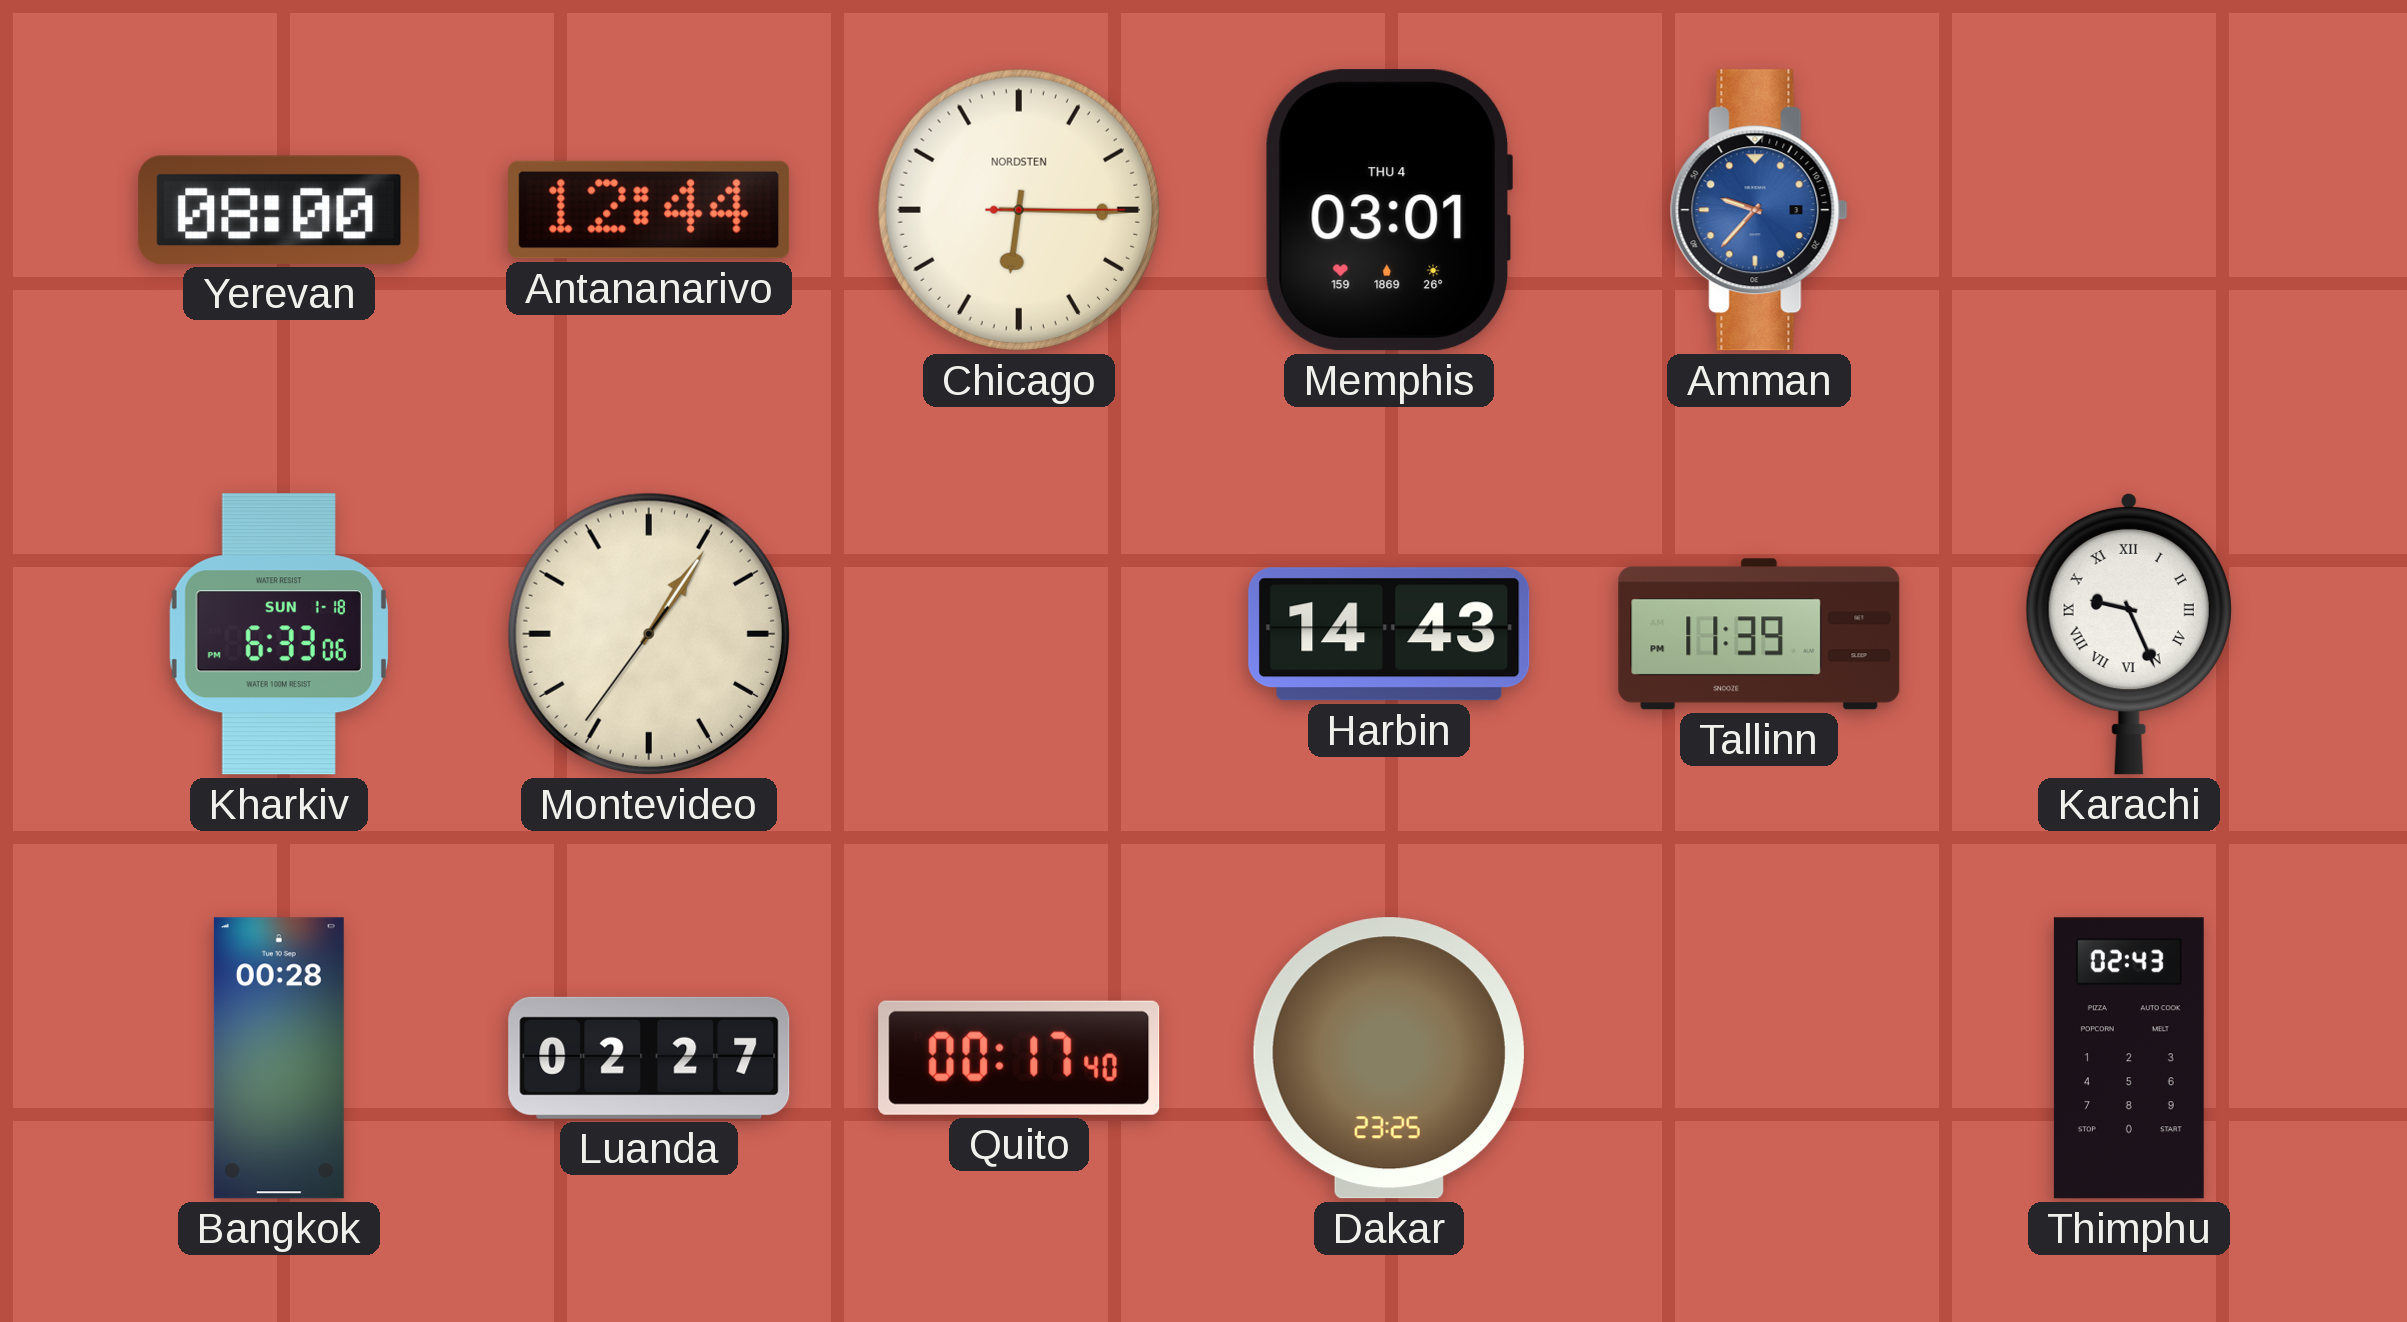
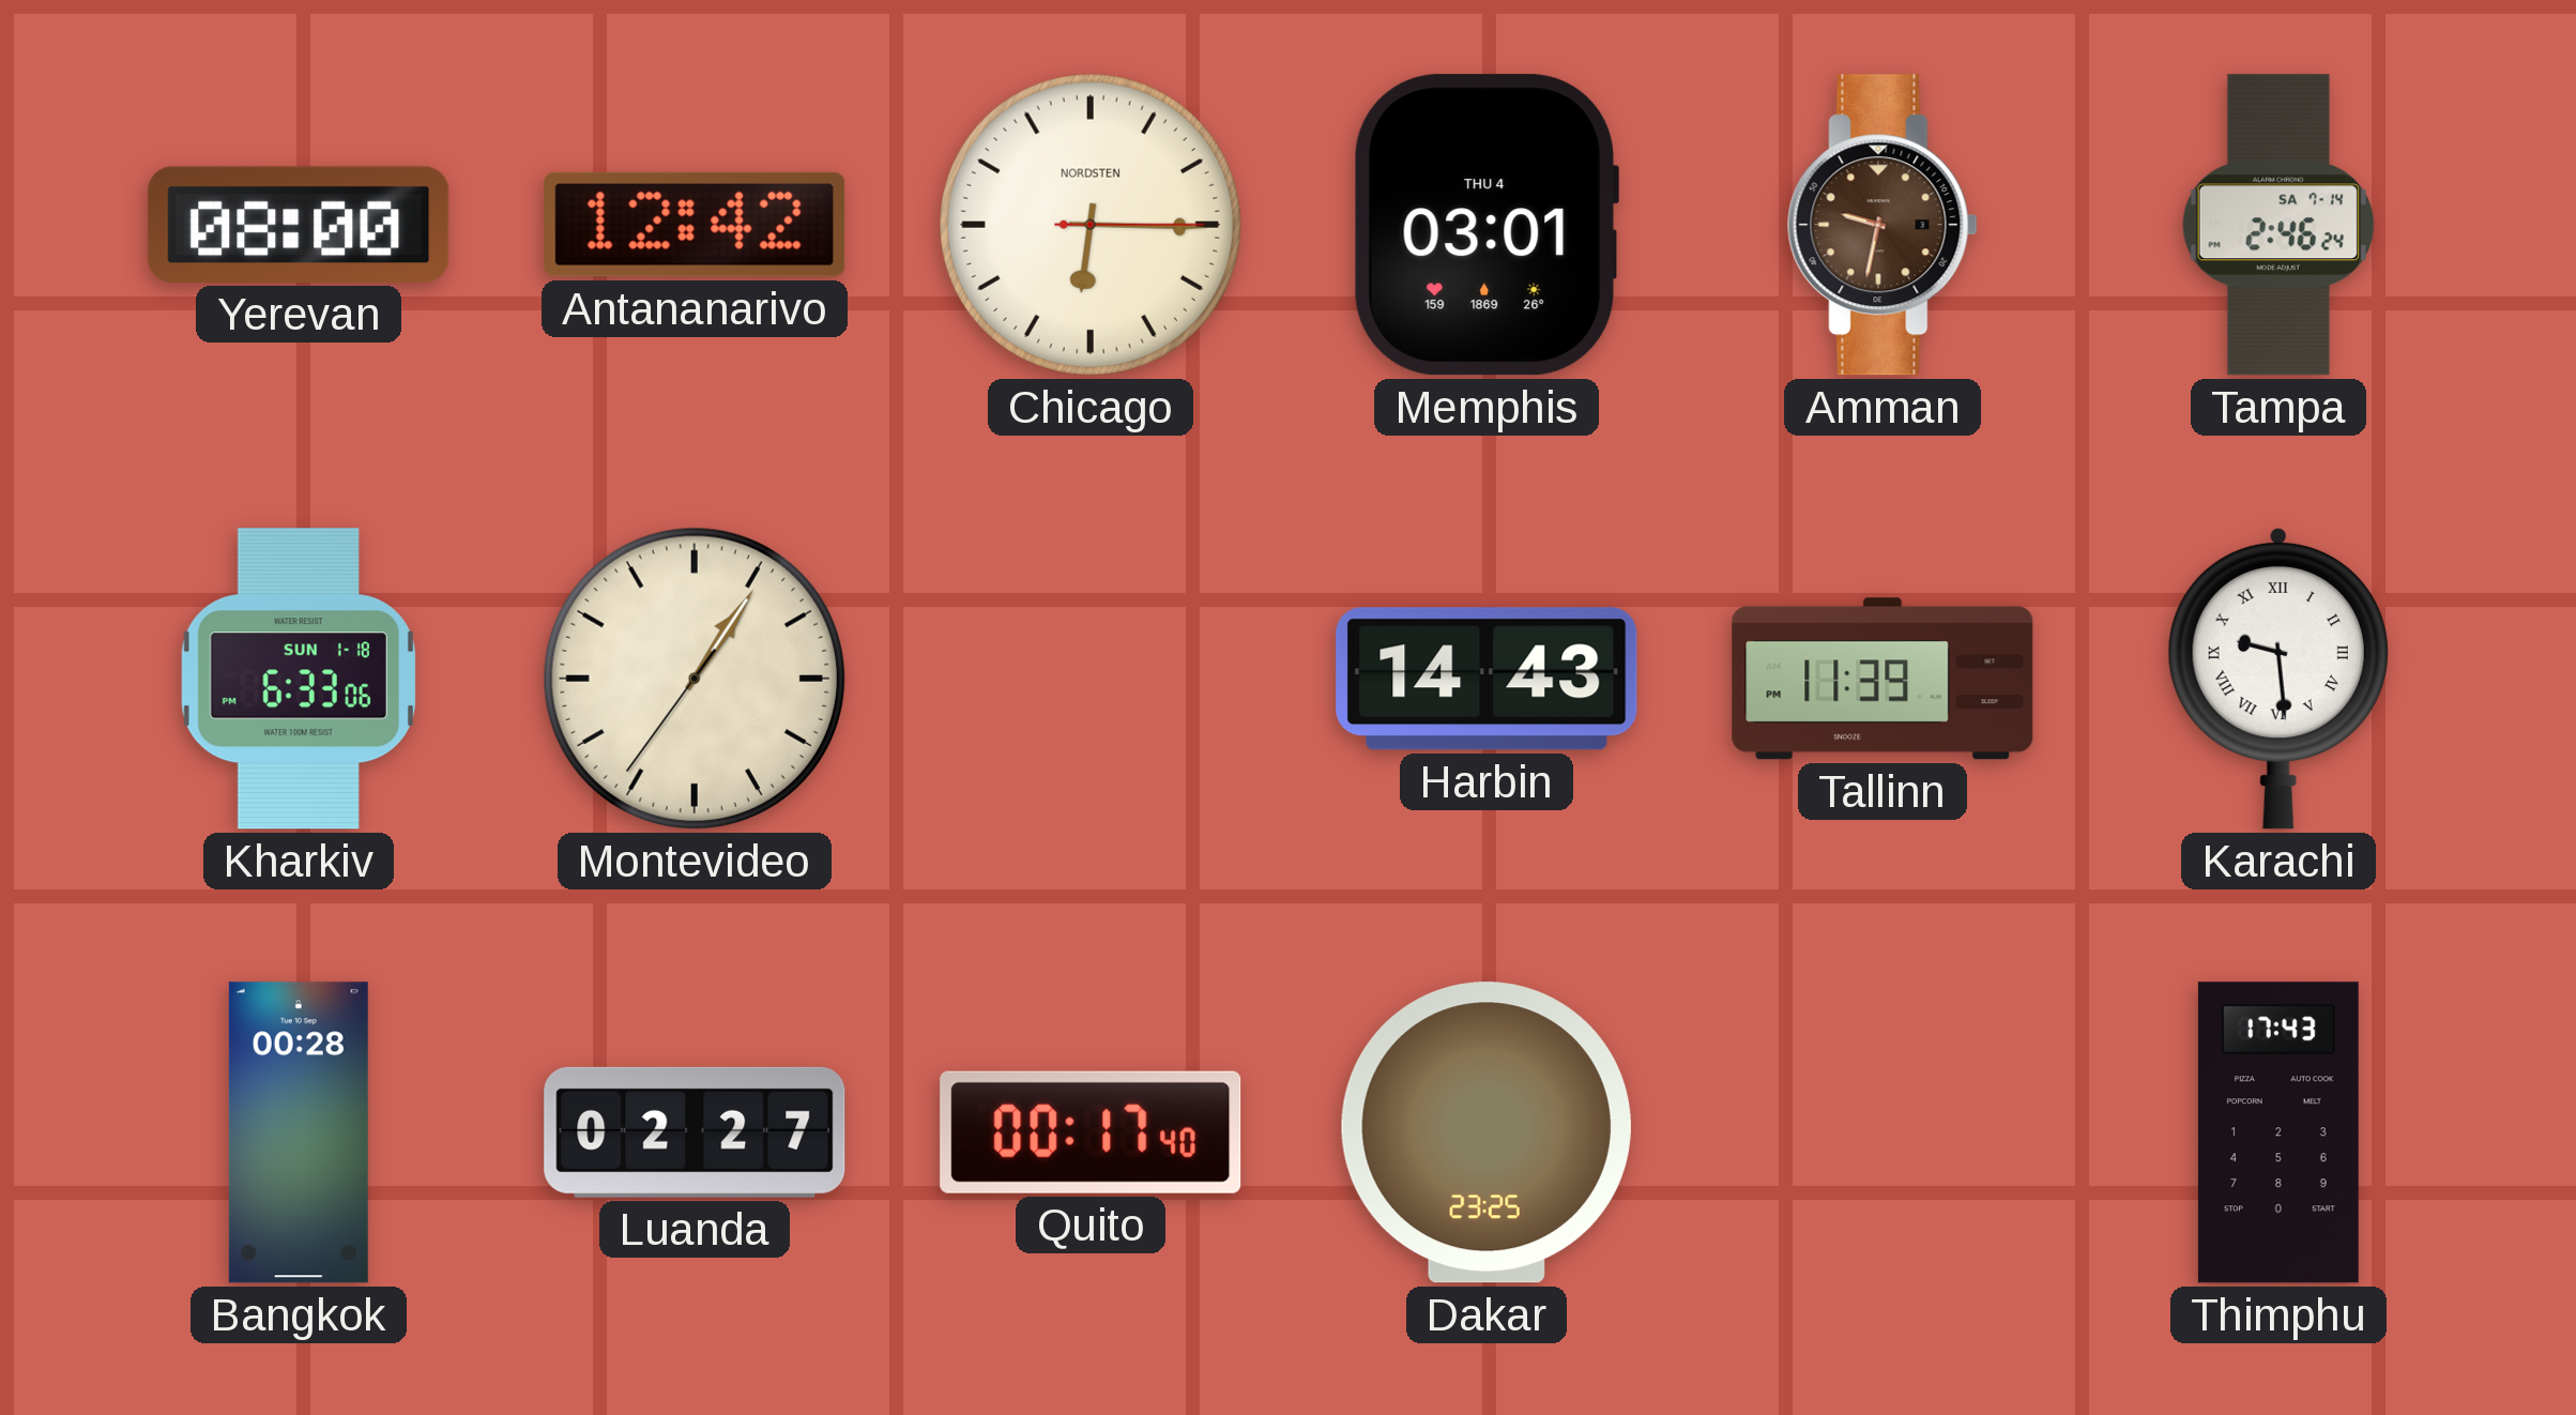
Antananarivo: 12:44 -> 12:42 (695, 225)
Amman: 9:37 -> 9:32 (1883, 225)
Amman dial: blue -> brown (1883, 225)
Tampa: none -> 2:46 (2278, 225)
Karachi: 9:26 -> 9:29 (2278, 679)
Thimphu: 02:43 -> 17:43 (2278, 1132)
